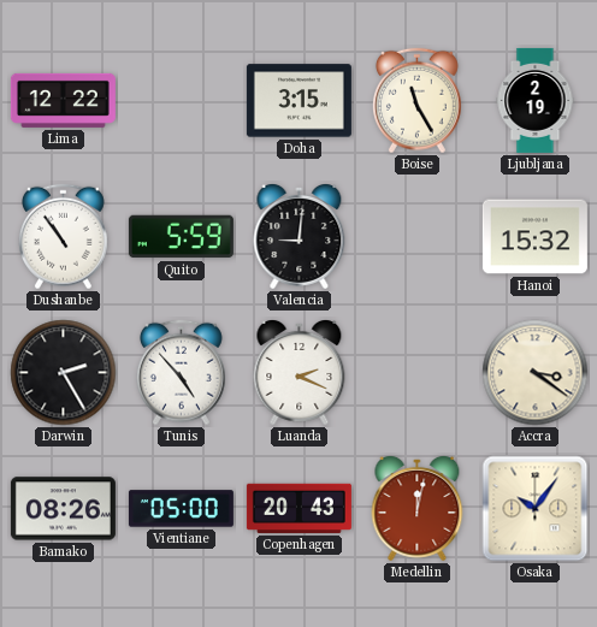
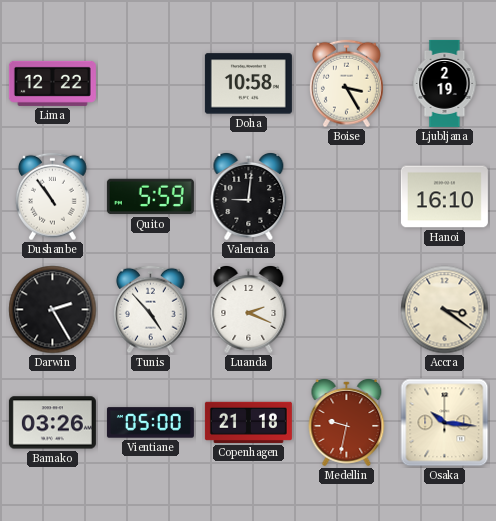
Doha: 3:15 -> 10:58 (248, 84)
Boise: 11:25 -> 3:25 (346, 84)
Hanoi: 15:32 -> 16:10 (444, 197)
Bamako: 08:26 -> 03:26 (52, 423)
Copenhagen: 20:43 -> 21:18 (248, 422)
Medellin: 12:02 -> 9:32 (347, 423)
Osaka: 10:06 -> 10:16 (445, 423)
